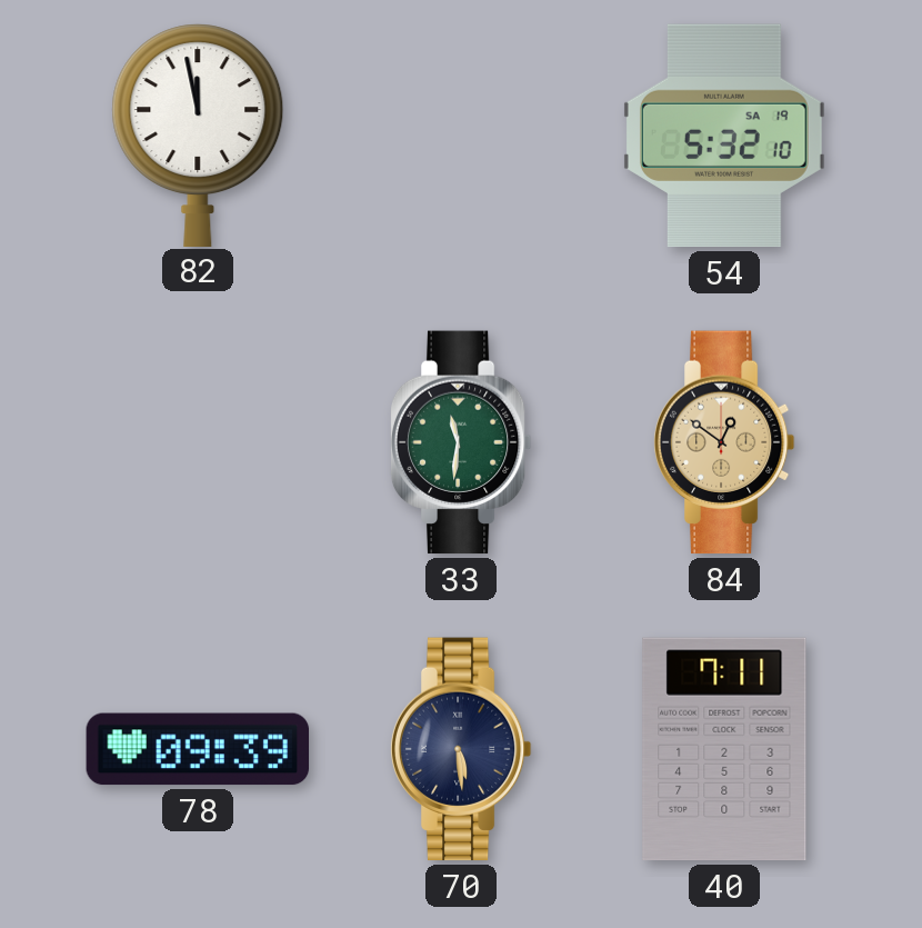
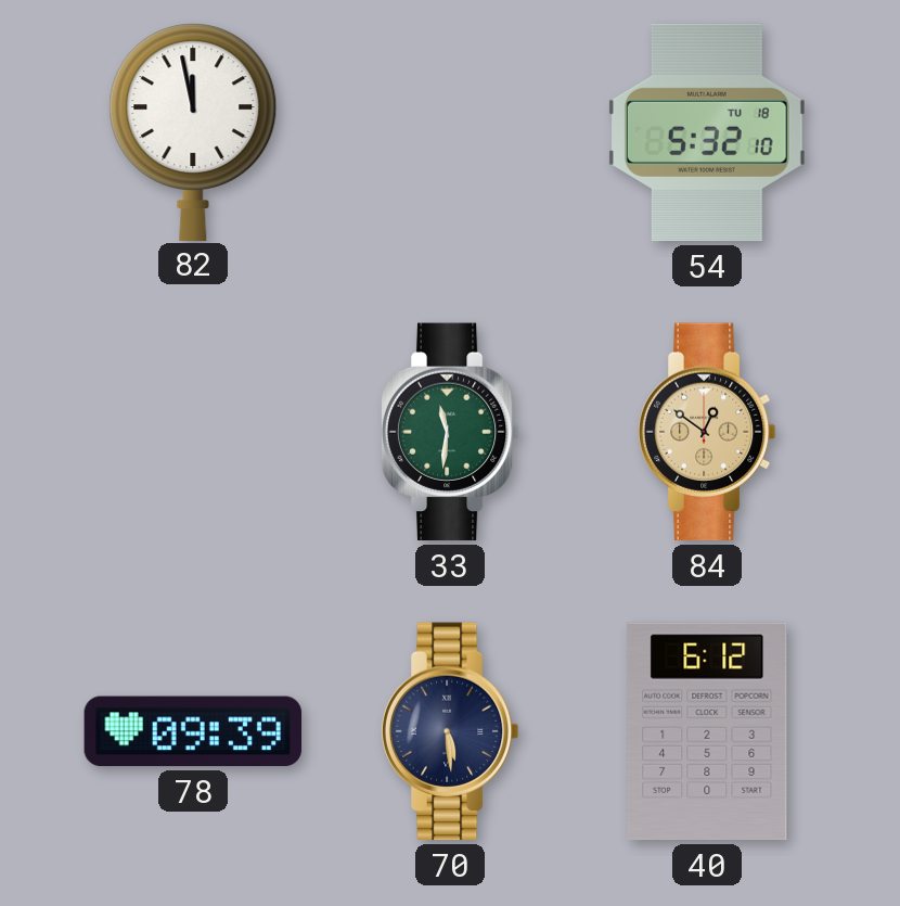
54 date: SA 19 -> TU 18 (707, 132)
40: 7:11 -> 6:12 (707, 731)
